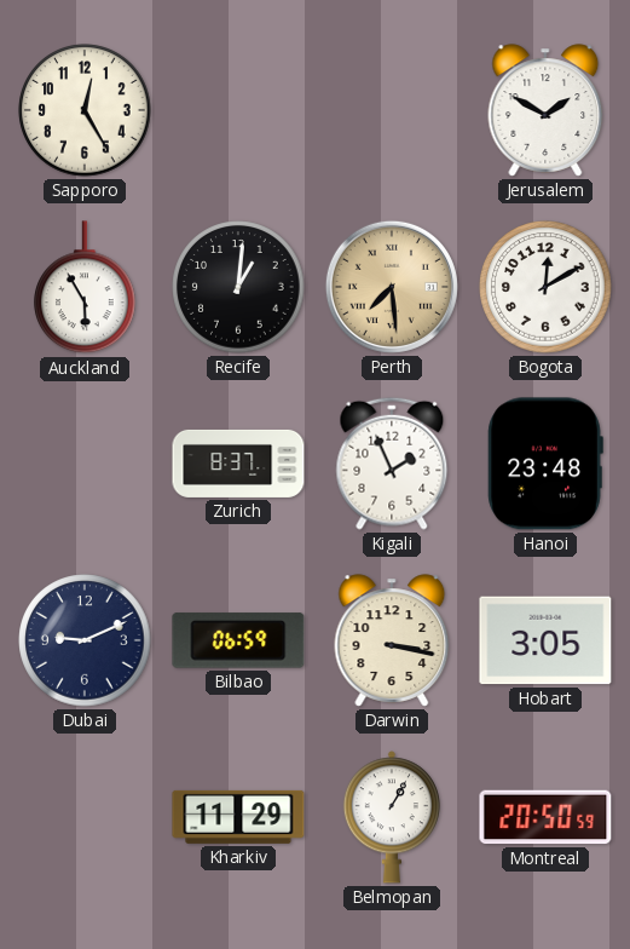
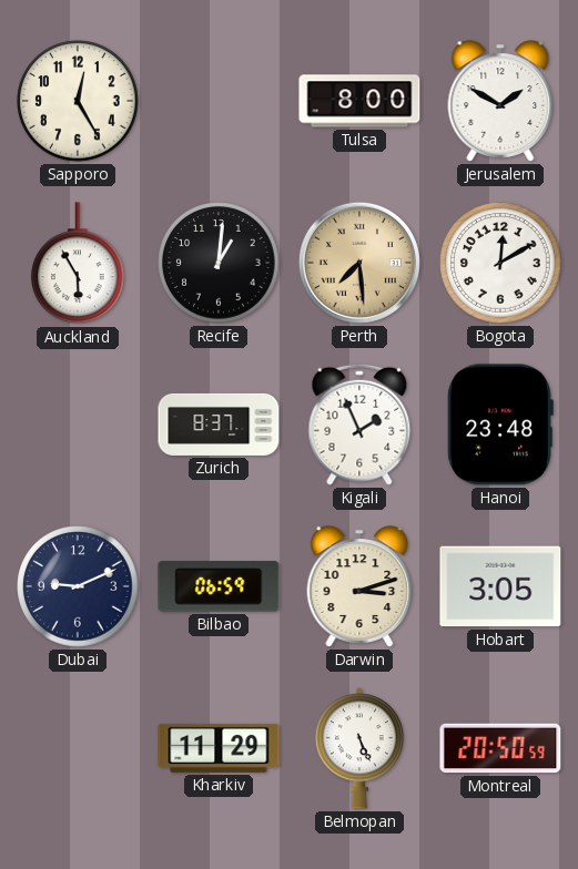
Tulsa: none -> 8:00 (359, 101)
Darwin: 3:17 -> 3:12 (359, 586)
Belmopan: 1:05 -> 5:26 (359, 748)
